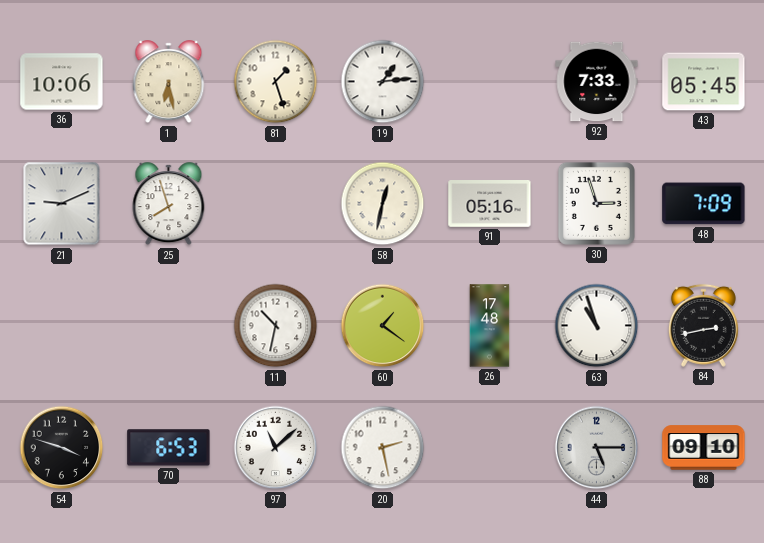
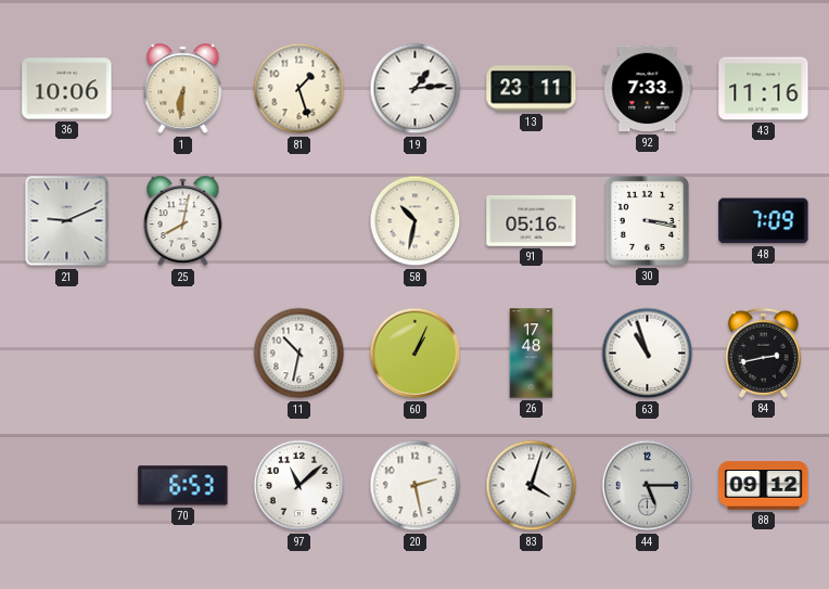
1: 6:28 -> 6:31 (183, 89)
13: none -> 23:11 (532, 89)
43: 05:45 -> 11:16 (764, 89)
25: 7:57 -> 8:02 (183, 221)
58: 12:32 -> 10:32 (416, 221)
30: 2:57 -> 3:17 (647, 220)
60: 1:21 -> 1:04 (416, 354)
54: 3:48 -> none (62, 448)
83: none -> 4:03 (532, 486)
88: 09:10 -> 09:12 (764, 486)
